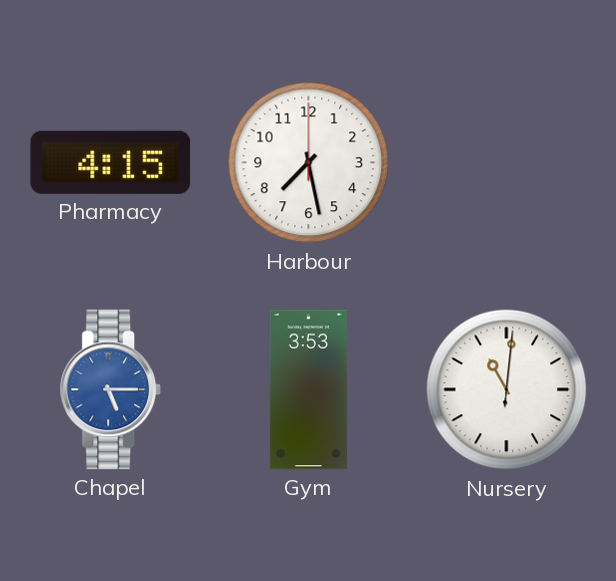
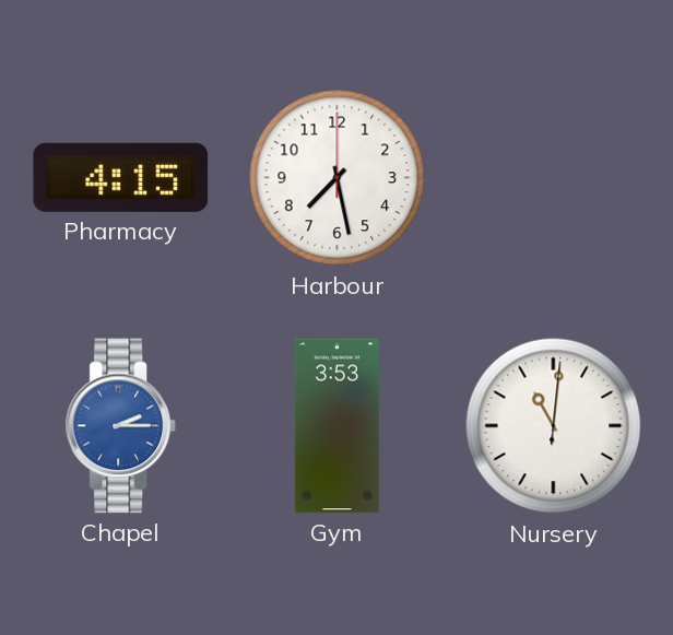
Chapel: 5:15 -> 2:15 (121, 426)
